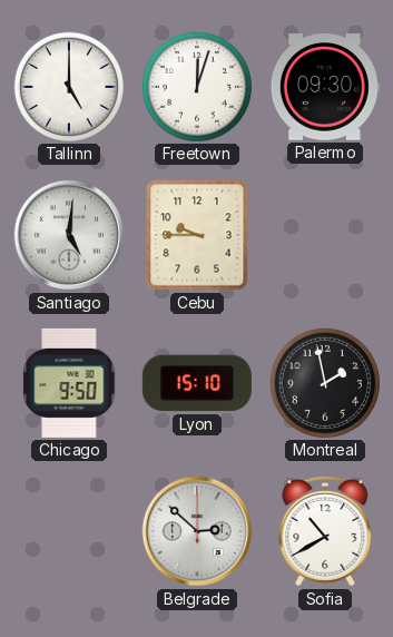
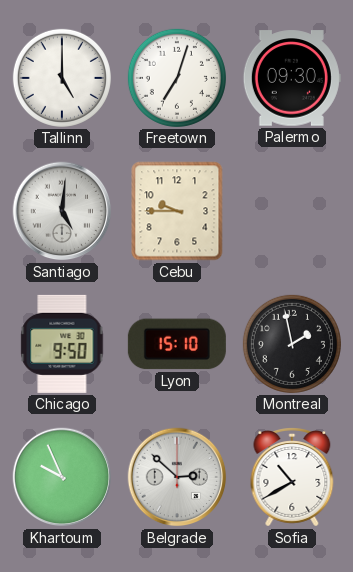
Freetown: 12:03 -> 7:03 (177, 78)
Khartoum: none -> 9:56 (62, 477)
